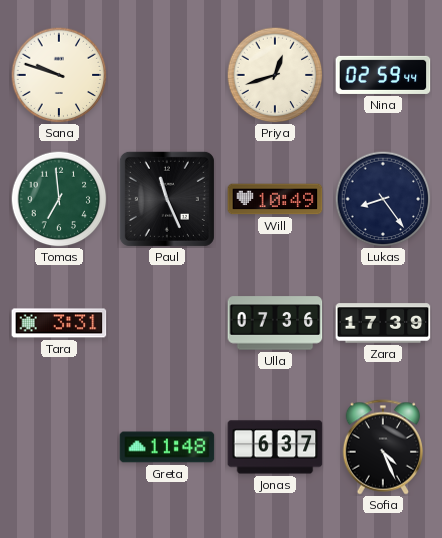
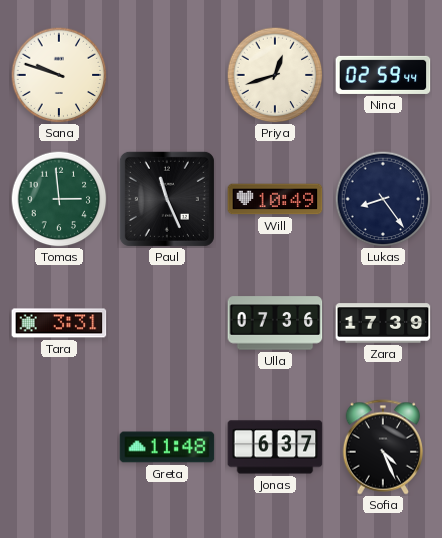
Tomas: 6:59 -> 2:59 (59, 199)
